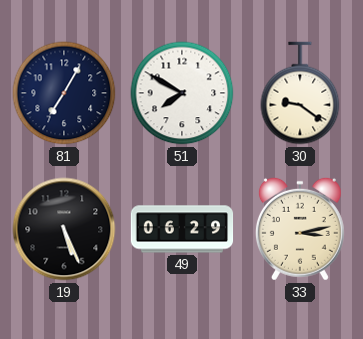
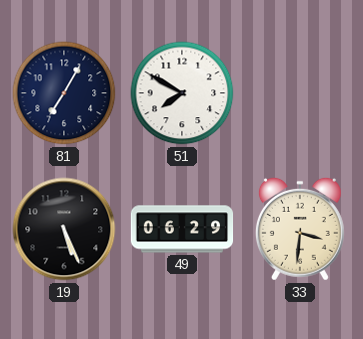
30: 9:21 -> none (300, 93)
33: 3:13 -> 3:31 (300, 229)
